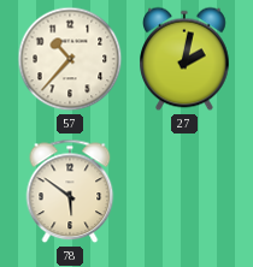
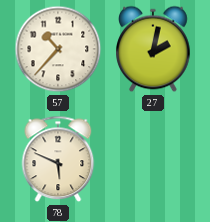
78: 5:51 -> 5:49 (58, 159)
